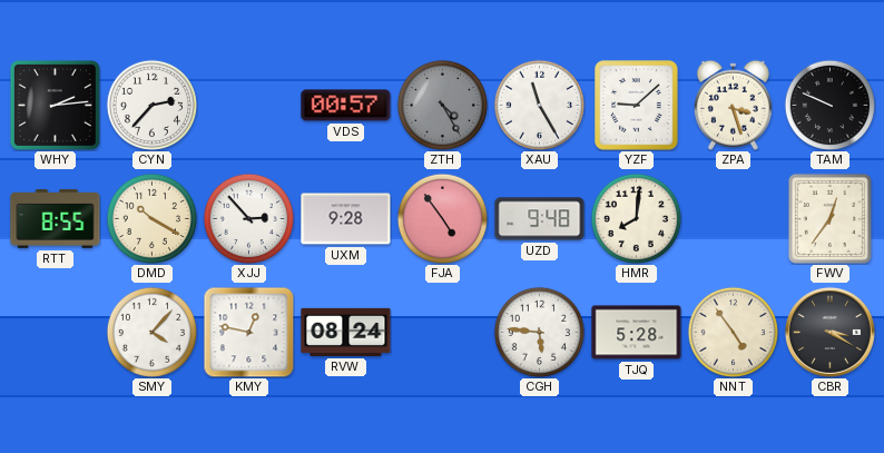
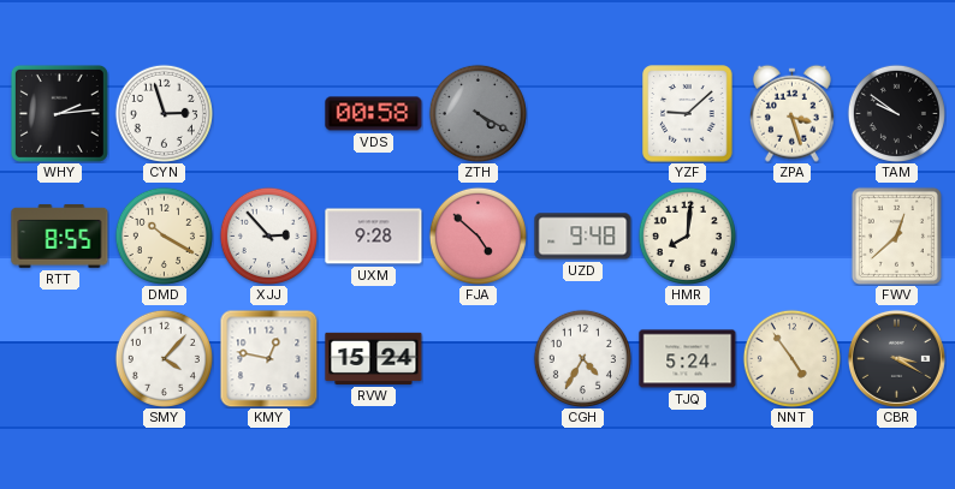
CYN: 2:37 -> 2:57 (164, 113)
VDS: 00:57 -> 00:58 (374, 114)
ZTH: 4:25 -> 4:20 (477, 113)
XAU: 11:25 -> none (539, 105)
TAM: 9:49 -> 9:51 (896, 113)
FJA: 4:54 -> 4:52 (477, 235)
FWV: 12:36 -> 12:38 (896, 235)
RVW: 08:24 -> 15:24 (374, 358)
CGH: 5:46 -> 4:35 (582, 358)
TJQ: 5:28 -> 5:24 (688, 359)
